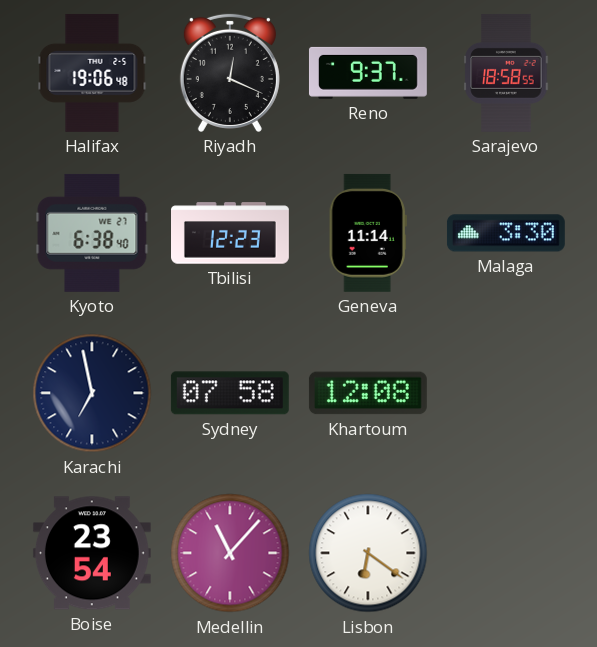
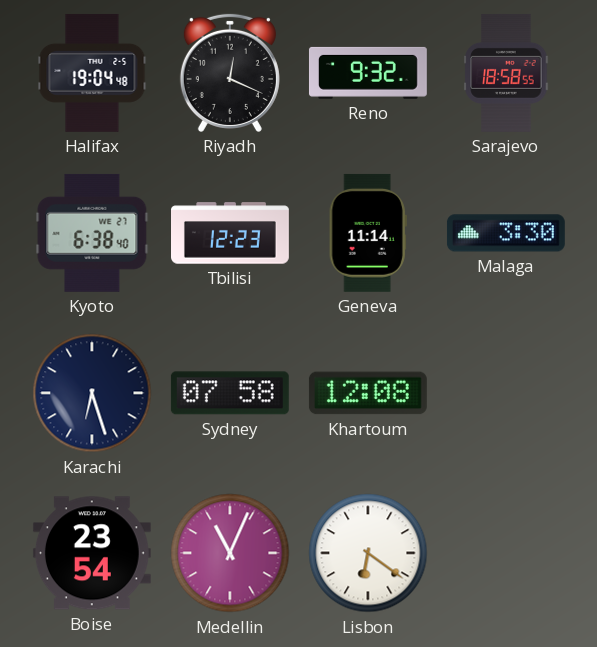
Halifax: 19:06 -> 19:04 (92, 73)
Reno: 9:37 -> 9:32 (368, 73)
Karachi: 6:58 -> 6:27 (92, 393)
Medellin: 11:07 -> 11:04 (230, 553)
